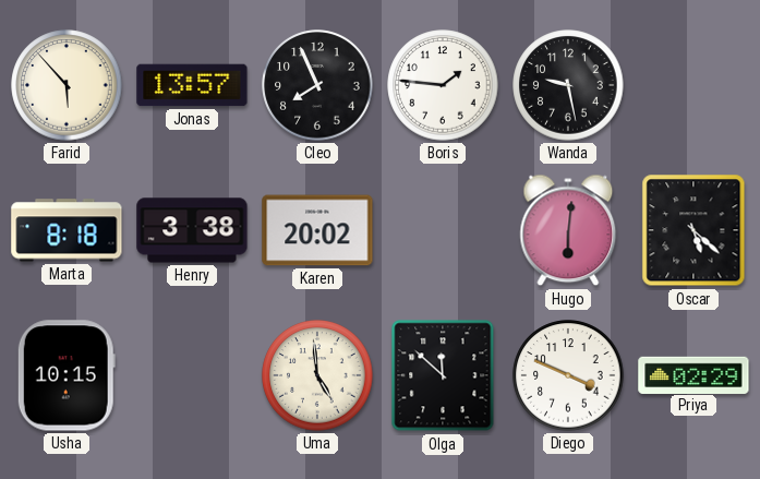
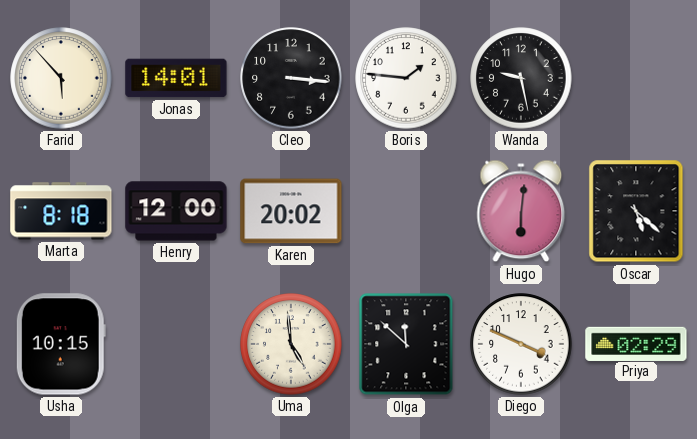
Jonas: 13:57 -> 14:01 (176, 78)
Cleo: 7:56 -> 3:16 (291, 78)
Henry: 3:38 -> 12:00 (176, 211)
